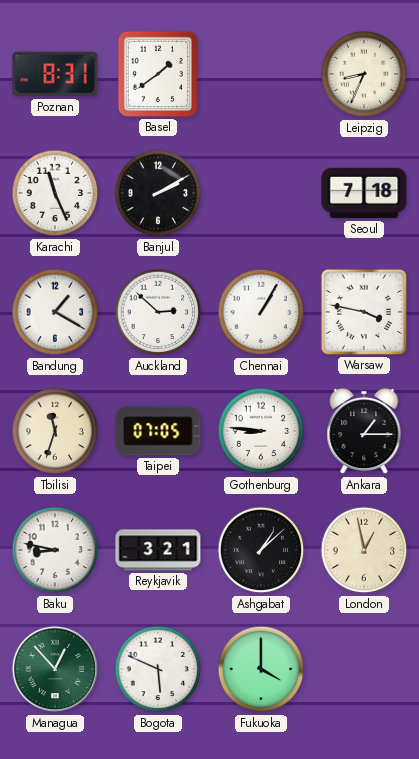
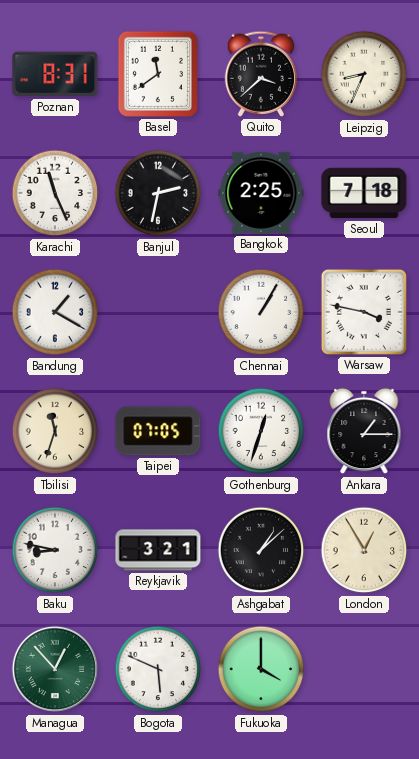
Basel: 1:39 -> 11:39 (158, 74)
Quito: none -> 3:38 (260, 74)
Banjul: 2:10 -> 2:32 (158, 193)
Bangkok: none -> 2:25 (261, 193)
Auckland: 2:52 -> none (158, 312)
Gothenburg: 8:46 -> 12:33 (261, 431)
London: 12:58 -> 12:55 (364, 550)
